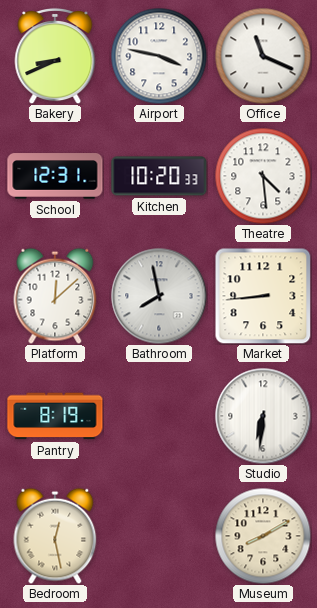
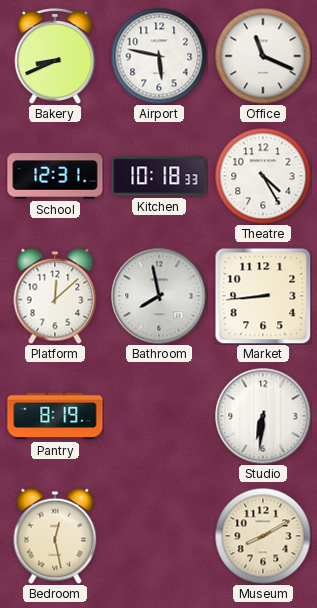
Airport: 3:47 -> 5:47 (159, 56)
Kitchen: 10:20 -> 10:18 (159, 176)
Theatre: 4:29 -> 4:25 (263, 176)
